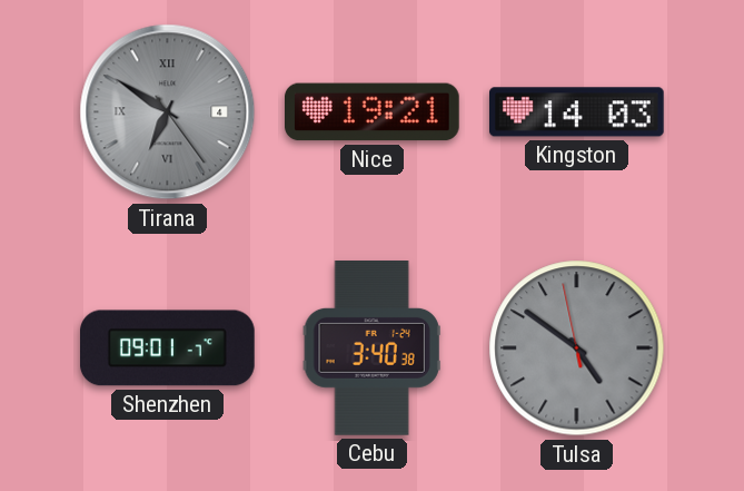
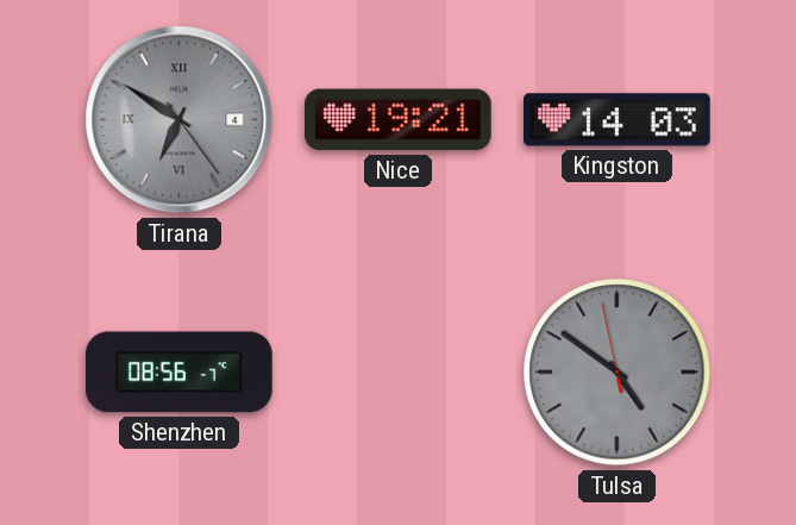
Shenzhen: 09:01 -> 08:56 (180, 373)
Cebu: 3:40 -> none (371, 348)
